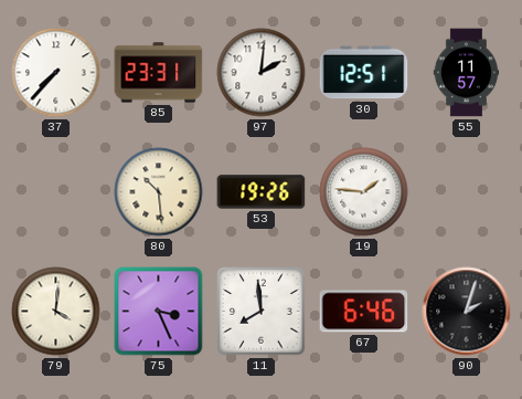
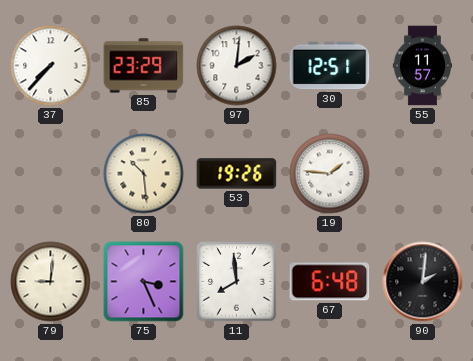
85: 23:31 -> 23:29 (144, 66)
79: 4:01 -> 9:01 (51, 282)
67: 6:46 -> 6:48 (330, 282)
90: 2:03 -> 2:01 (423, 282)
